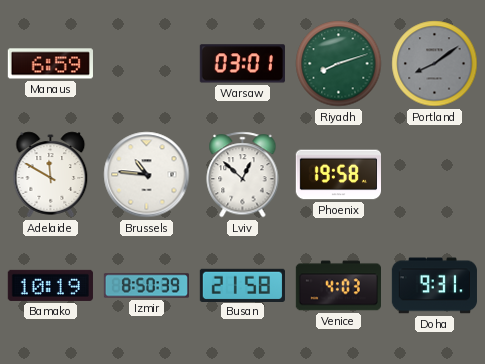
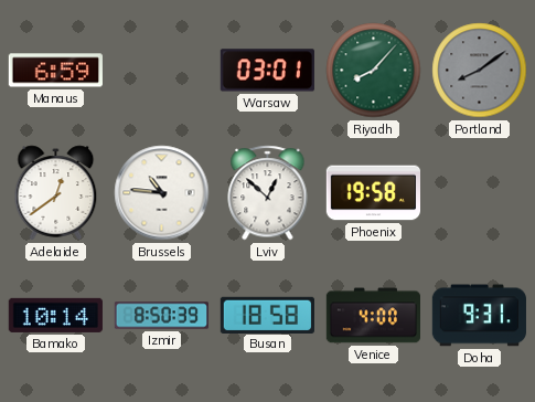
Riyadh: 8:12 -> 8:07 (374, 71)
Adelaide: 11:50 -> 12:39 (56, 193)
Bamako: 10:19 -> 10:14 (55, 315)
Busan: 21:58 -> 18:58 (267, 315)
Venice: 4:03 -> 4:00 (373, 316)
